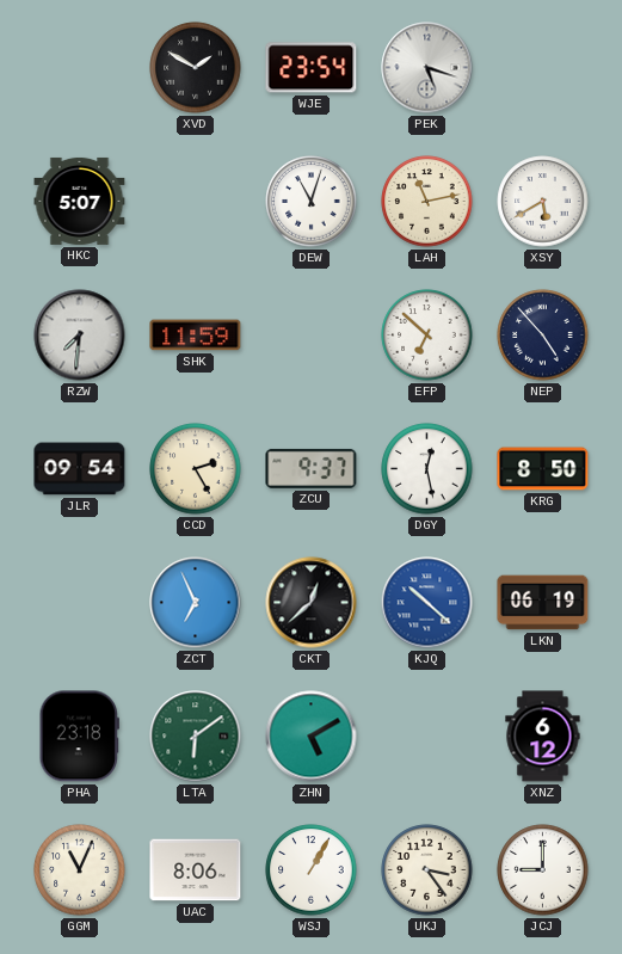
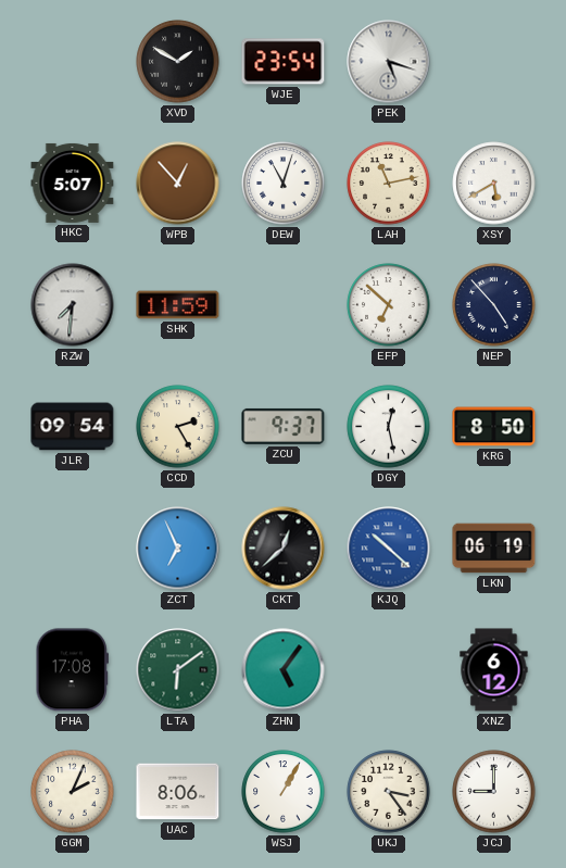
WPB: none -> 12:53 (178, 184)
PHA: 23:18 -> 17:08 (72, 670)
ZHN: 5:10 -> 5:06 (284, 670)
GGM: 11:04 -> 2:04 (73, 792)
